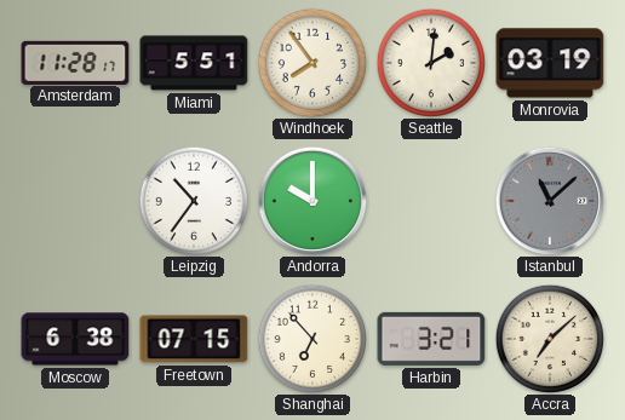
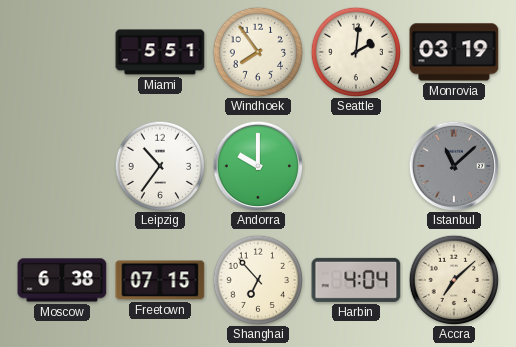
Amsterdam: 11:28 -> none (75, 62)
Harbin: 3:21 -> 4:04 (356, 280)
